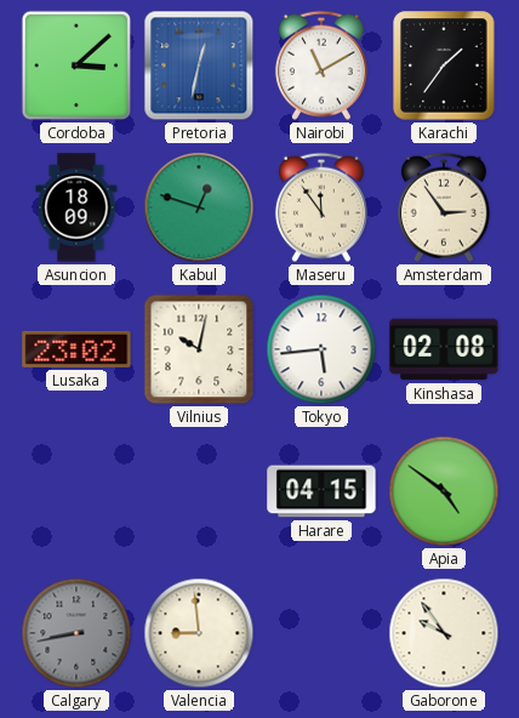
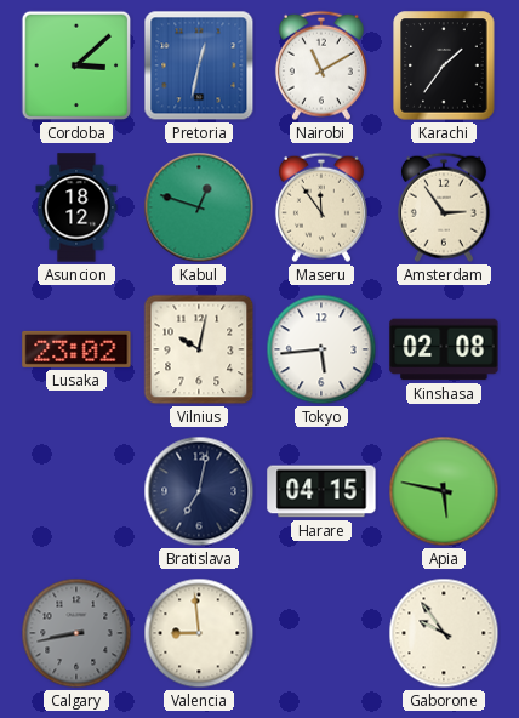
Asuncion: 18:09 -> 18:12 (76, 207)
Bratislava: none -> 7:02 (199, 491)
Apia: 4:51 -> 5:47 (444, 491)
